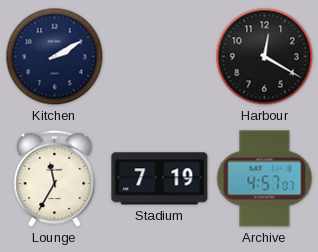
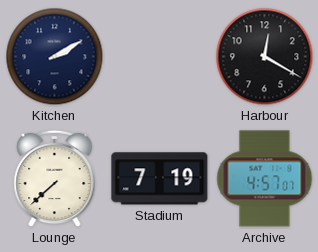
Lounge: 11:35 -> 7:38 (55, 179)
